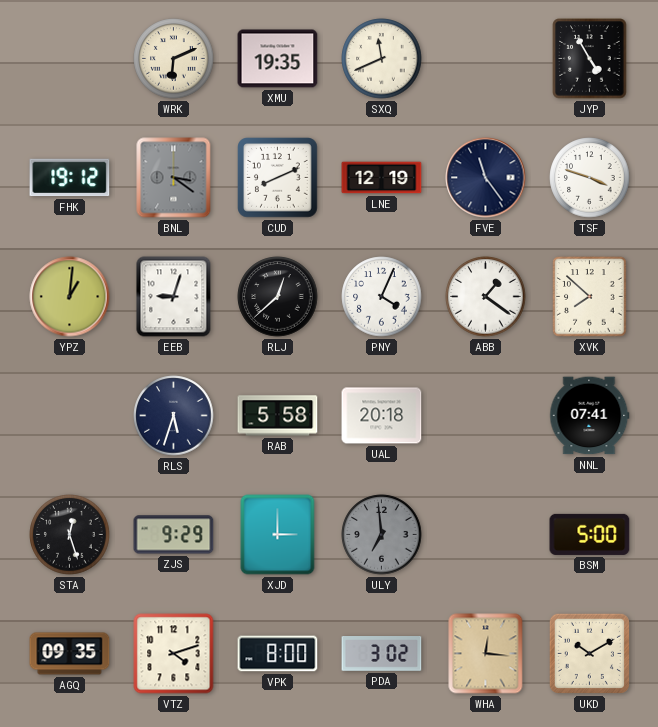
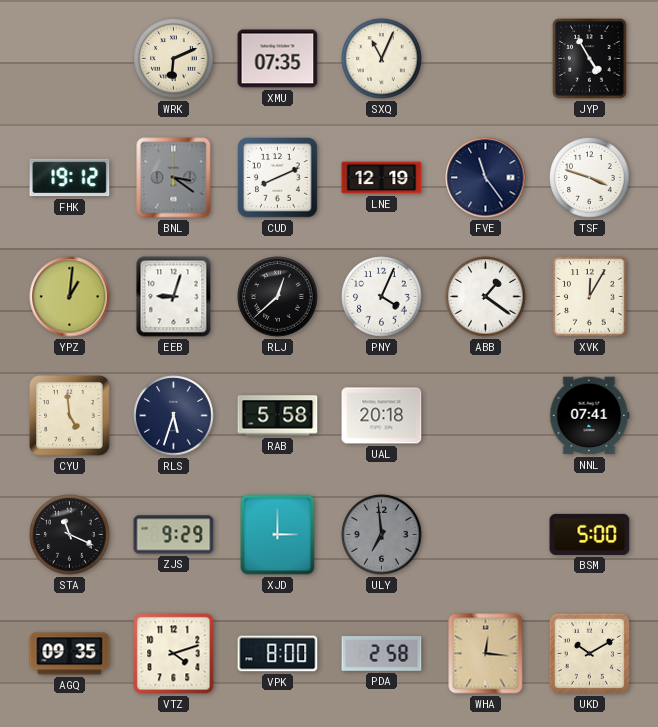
XMU: 19:35 -> 07:35 (278, 59)
SXQ: 11:41 -> 11:04 (382, 59)
XVK: 7:52 -> 12:05 (590, 297)
CYU: none -> 4:59 (70, 416)
STA: 12:27 -> 11:19 (70, 535)
PDA: 3:02 -> 2:58 (382, 654)
